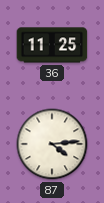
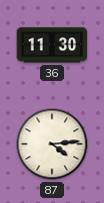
36: 11:25 -> 11:30 (52, 45)
